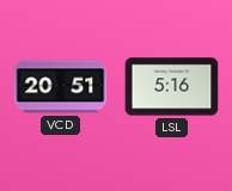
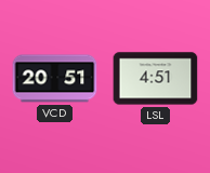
LSL: 5:16 -> 4:51 (156, 79)
